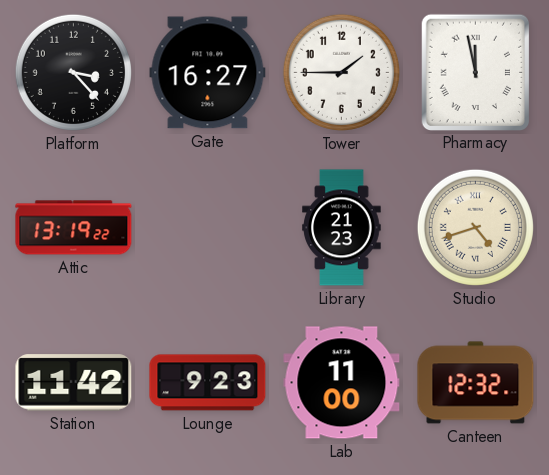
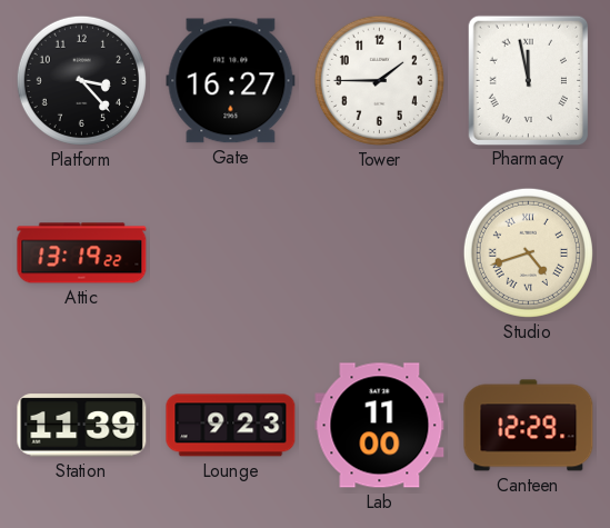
Library: 21:23 -> none (342, 228)
Station: 11:42 -> 11:39 (82, 426)
Canteen: 12:32 -> 12:29 (529, 426)
